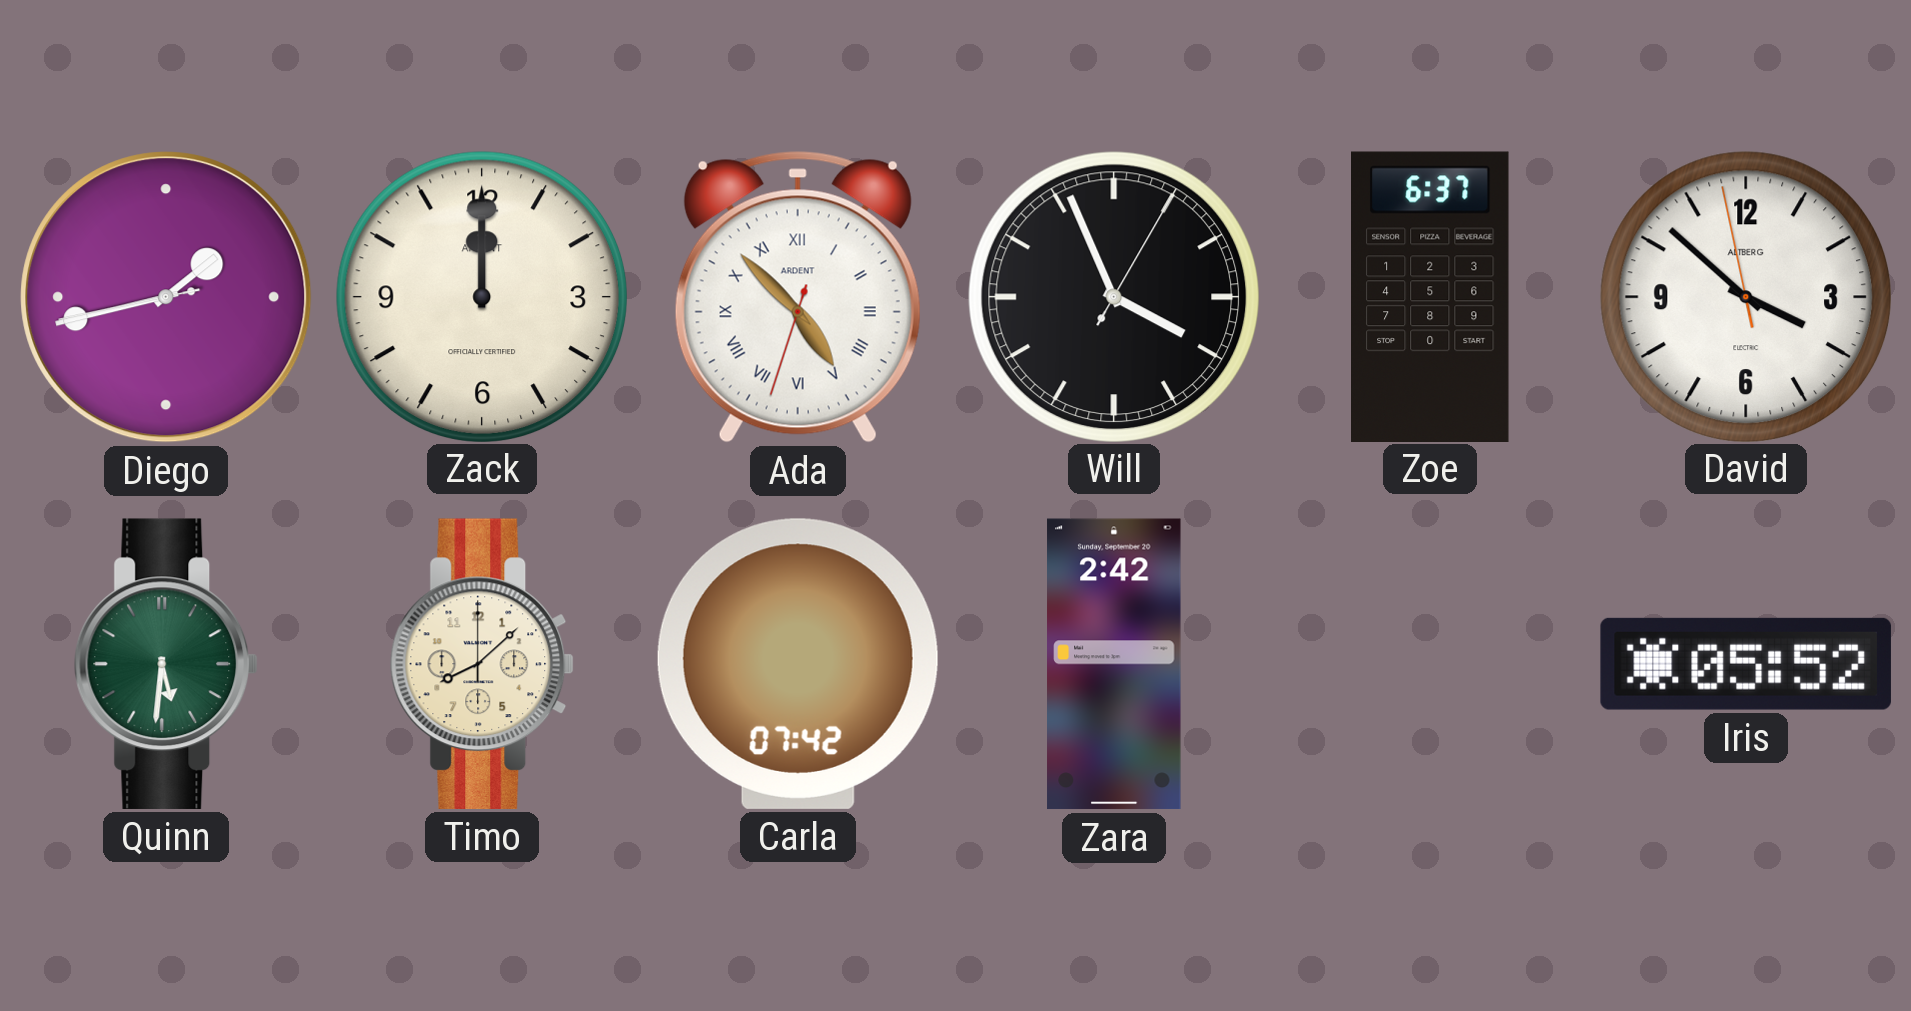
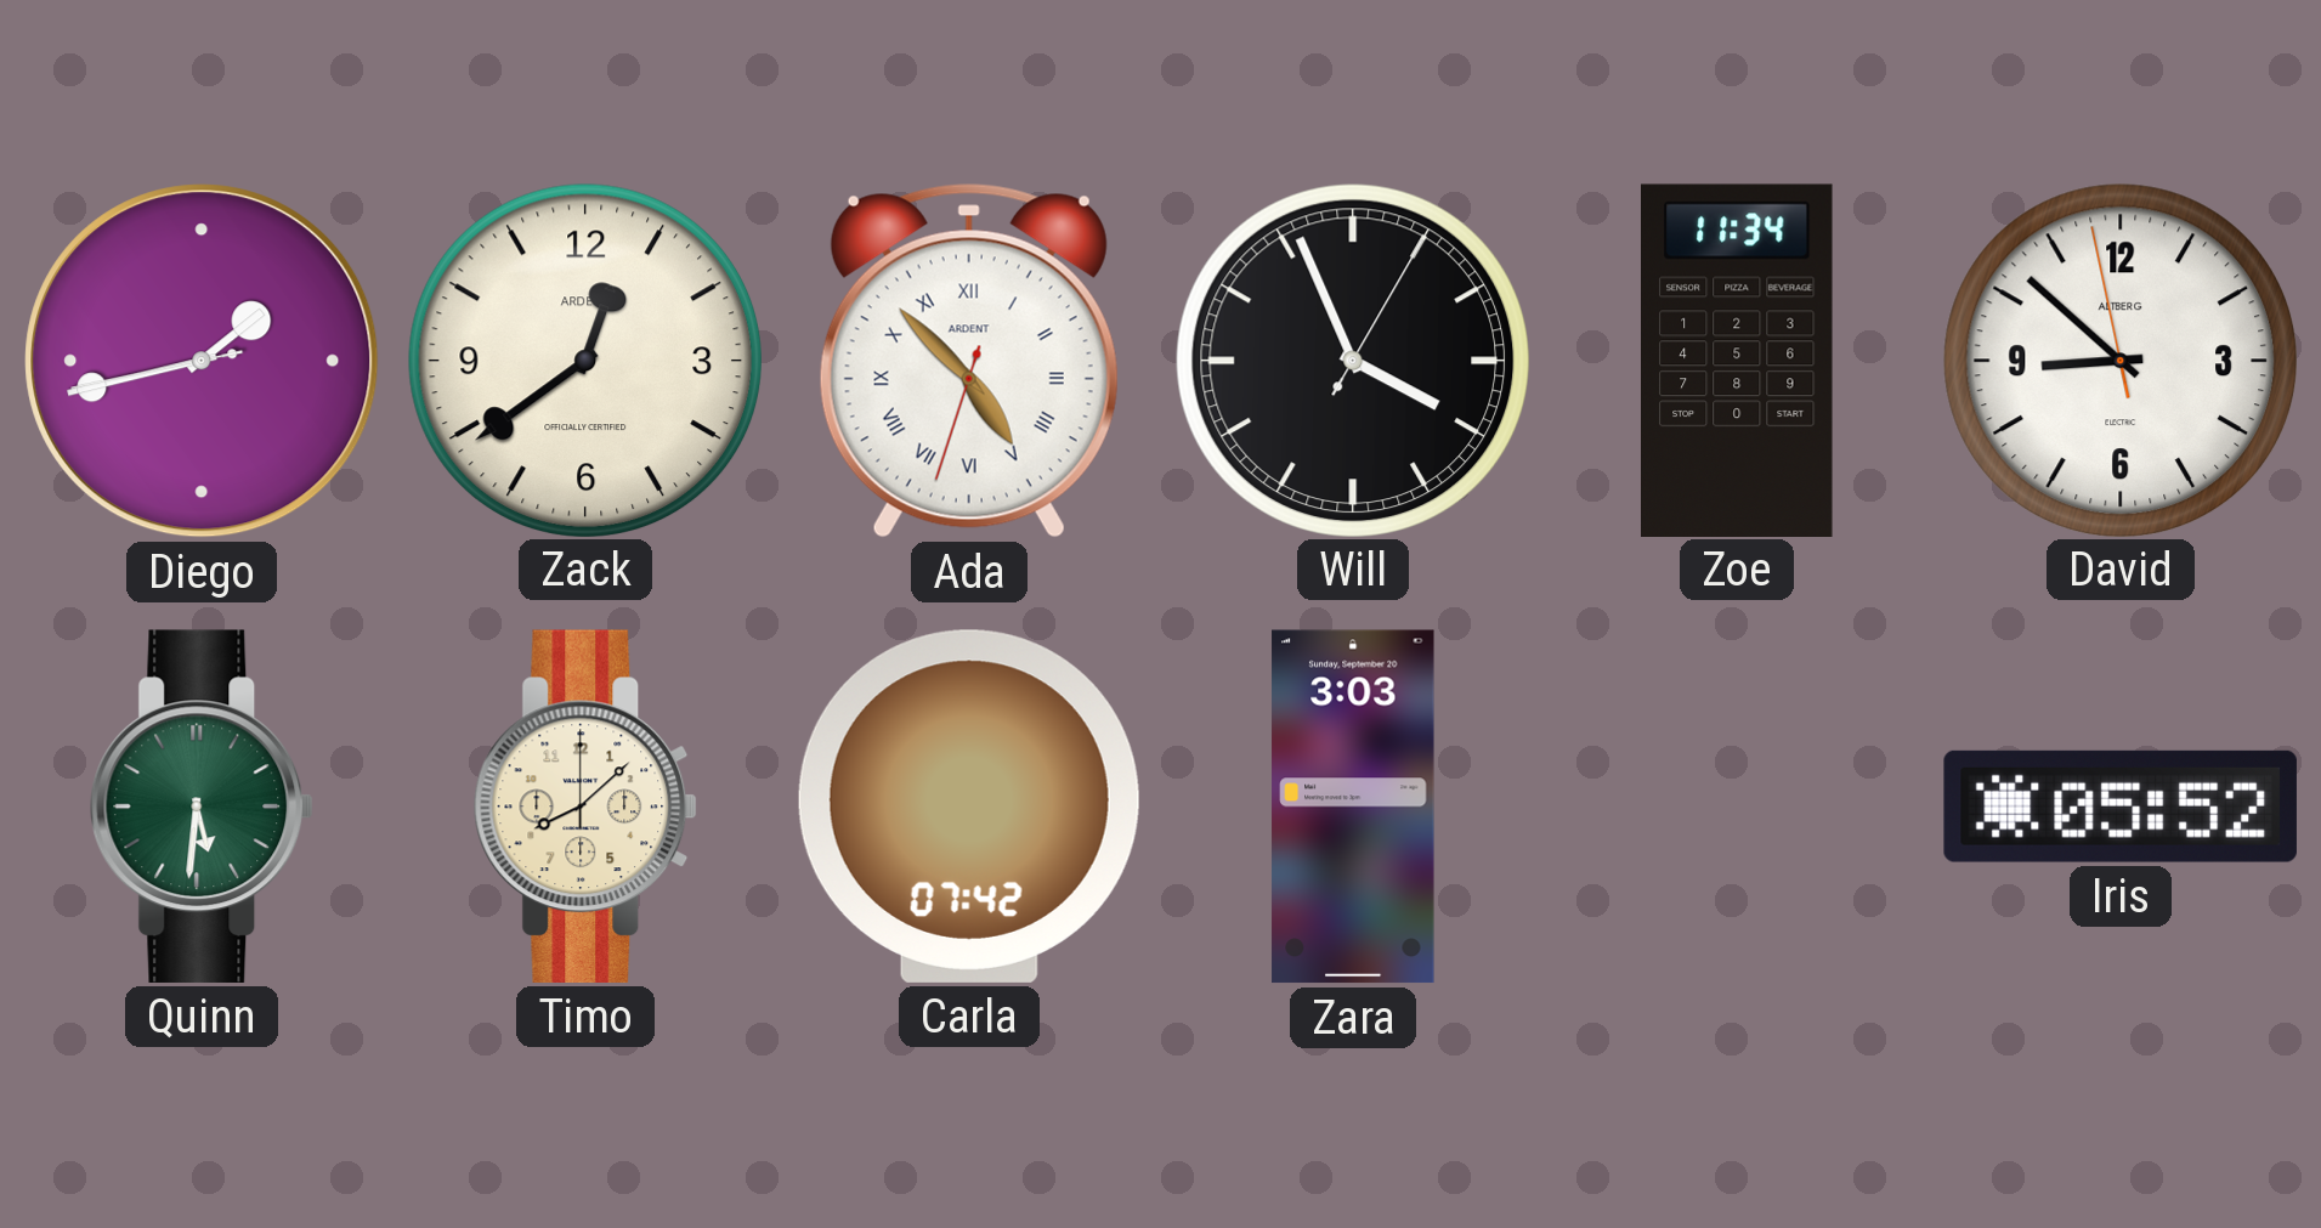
Zack: 12:00 -> 12:39 (584, 360)
Zoe: 6:37 -> 11:34 (1738, 360)
David: 3:51 -> 8:51 (2119, 360)
Zara: 2:42 -> 3:03 (1353, 807)
